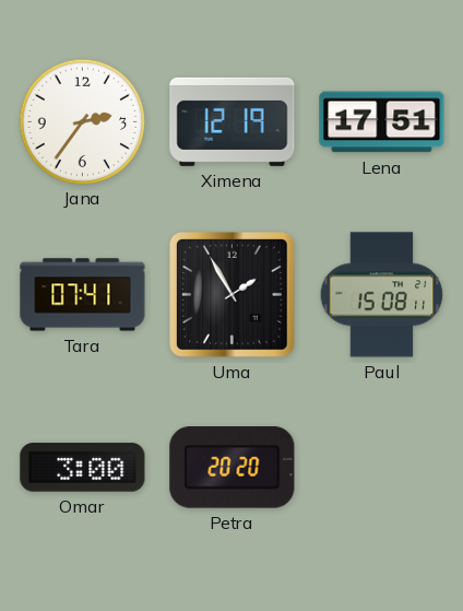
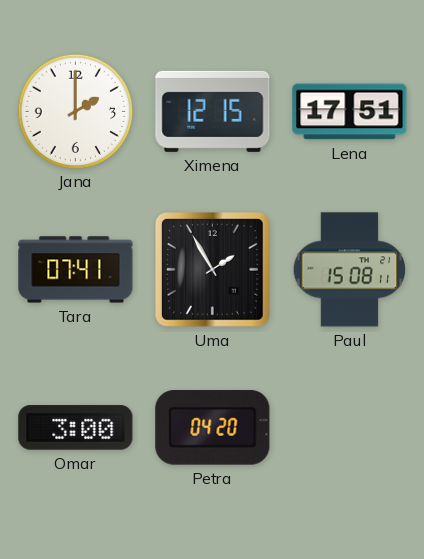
Jana: 2:36 -> 2:00 (75, 111)
Ximena: 12:19 -> 12:15 (213, 111)
Petra: 20:20 -> 04:20 (213, 428)
